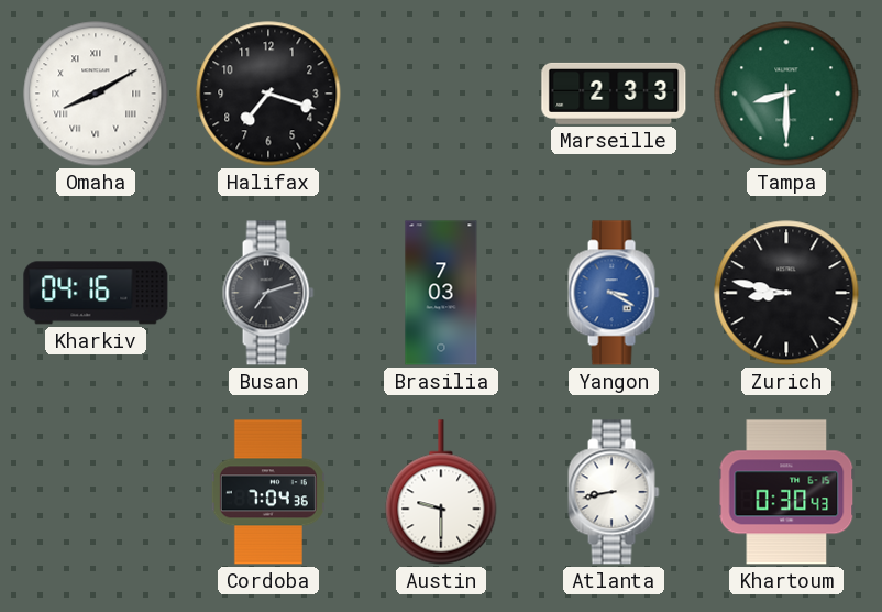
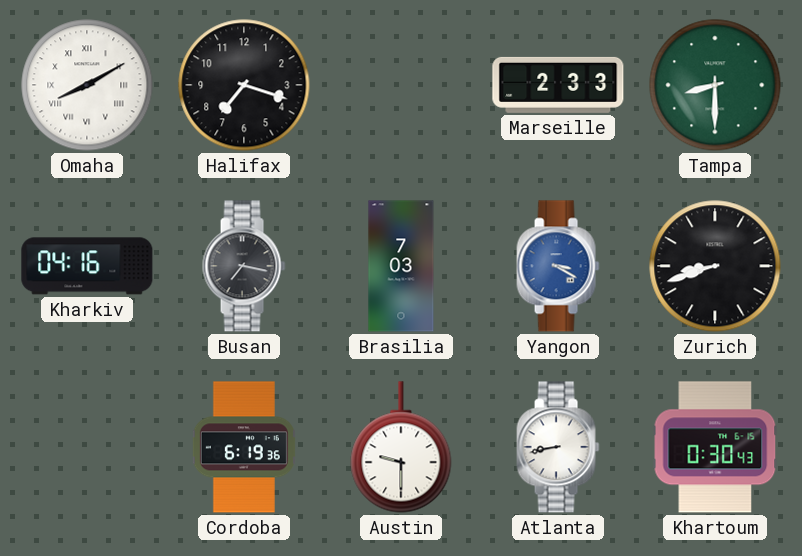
Busan: 7:12 -> 7:17 (244, 266)
Zurich: 8:47 -> 8:42 (715, 266)
Cordoba: 7:04 -> 6:19 (244, 447)
